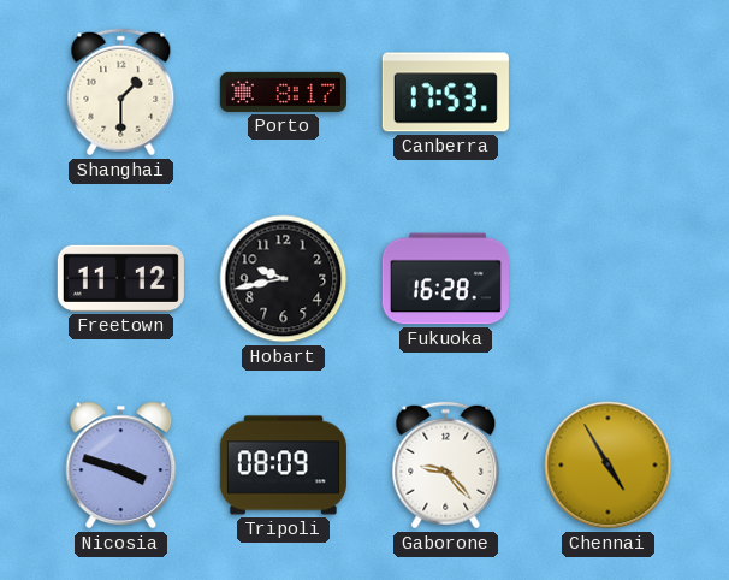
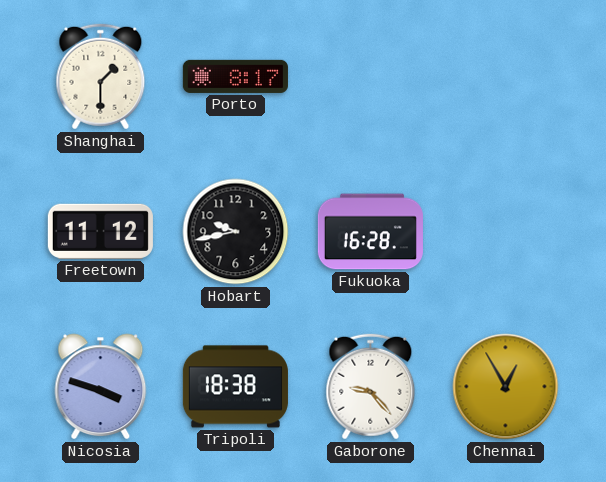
Canberra: 17:53 -> none (445, 93)
Tripoli: 08:09 -> 18:38 (235, 387)
Chennai: 4:55 -> 12:55 (506, 387)
